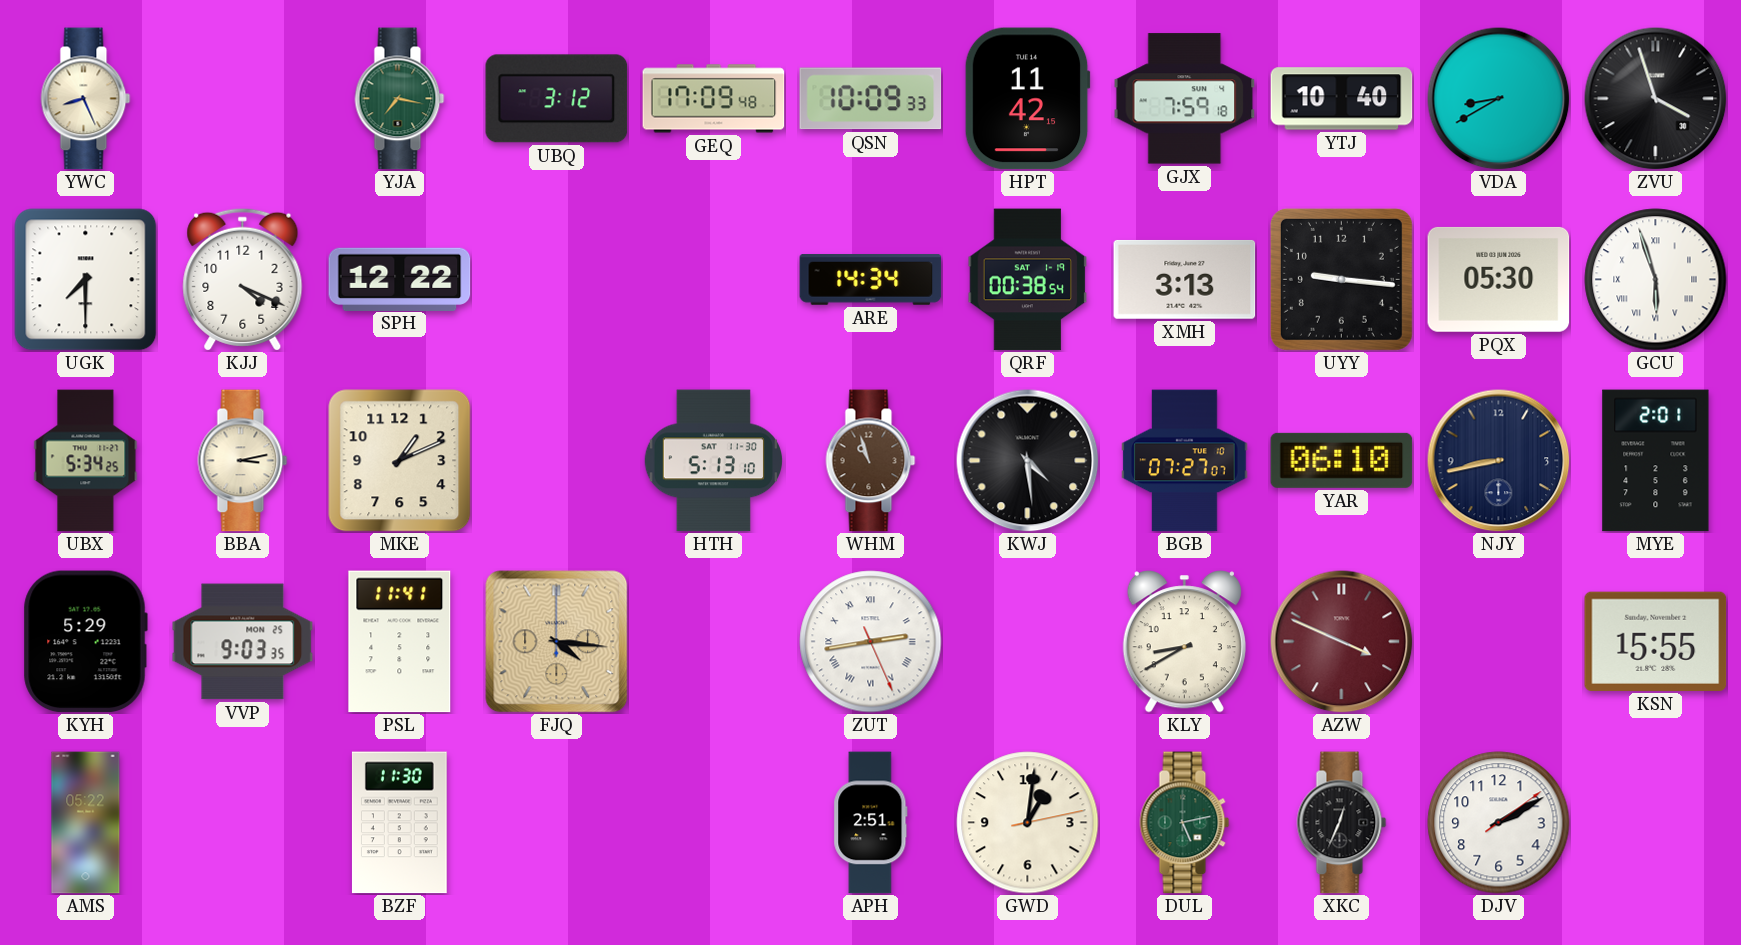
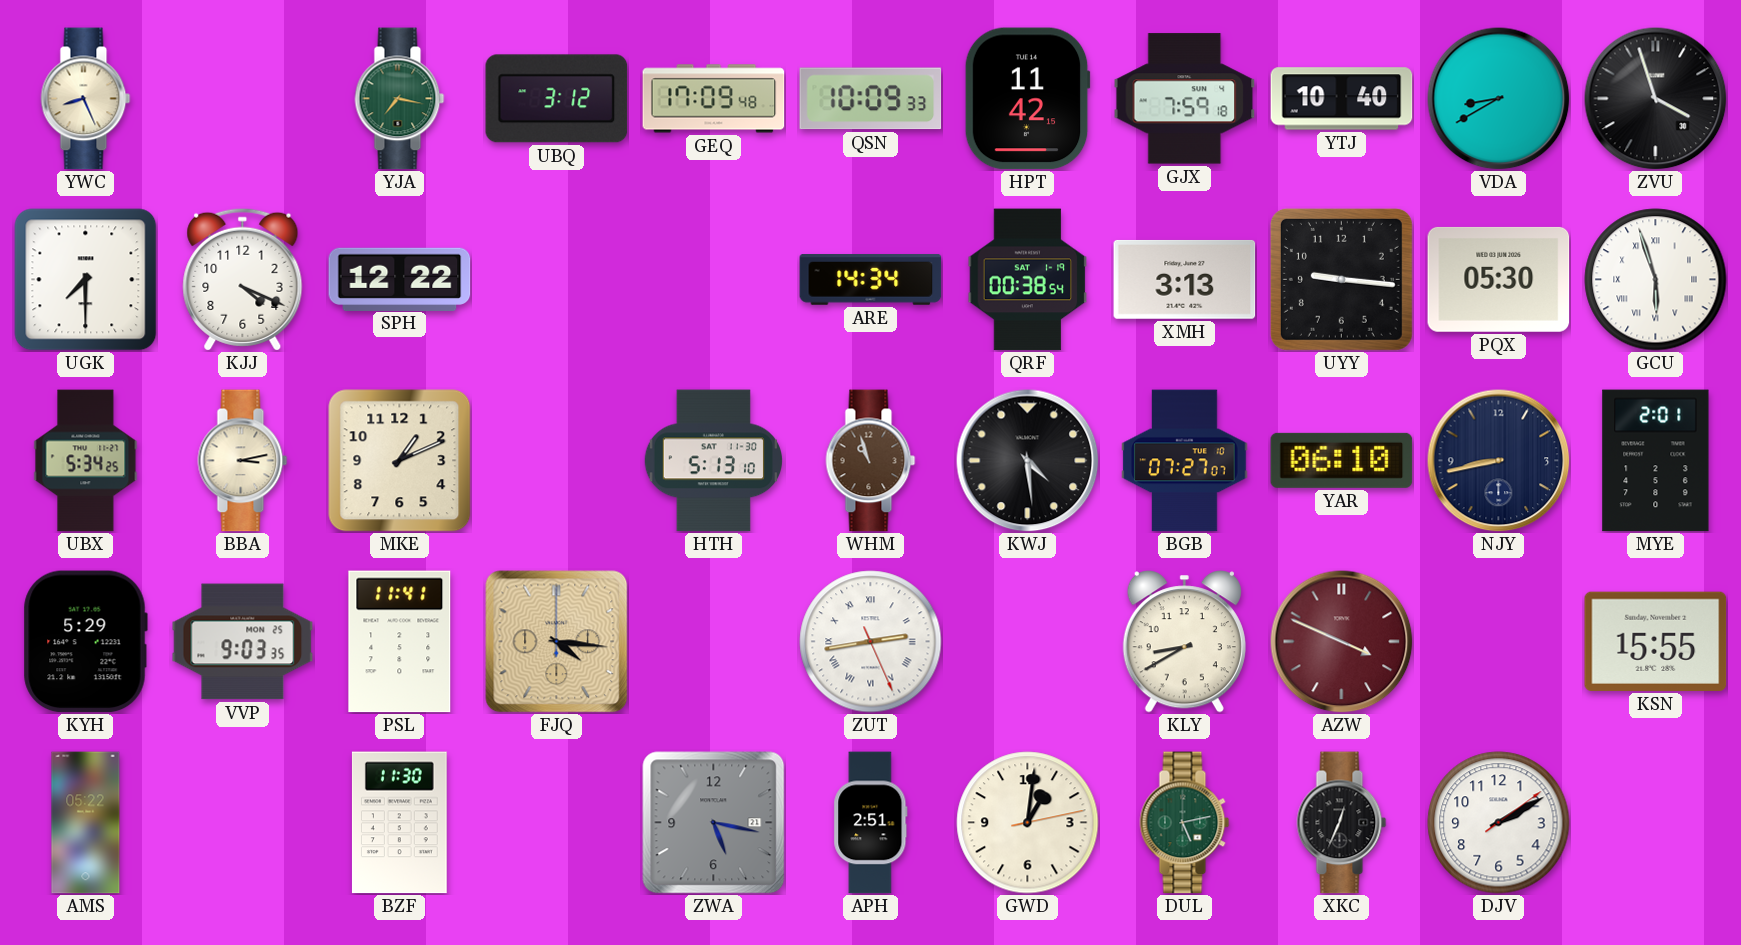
ZWA: none -> 5:17 (714, 823)
